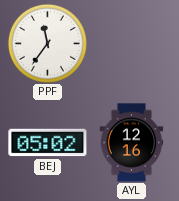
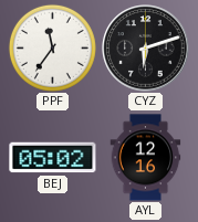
CYZ: none -> 6:12 (146, 49)
